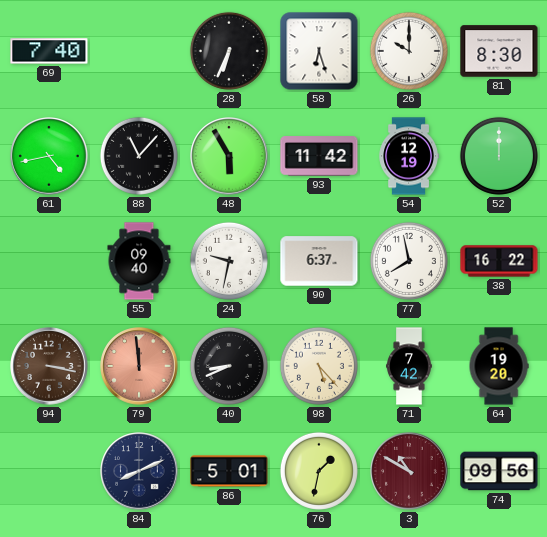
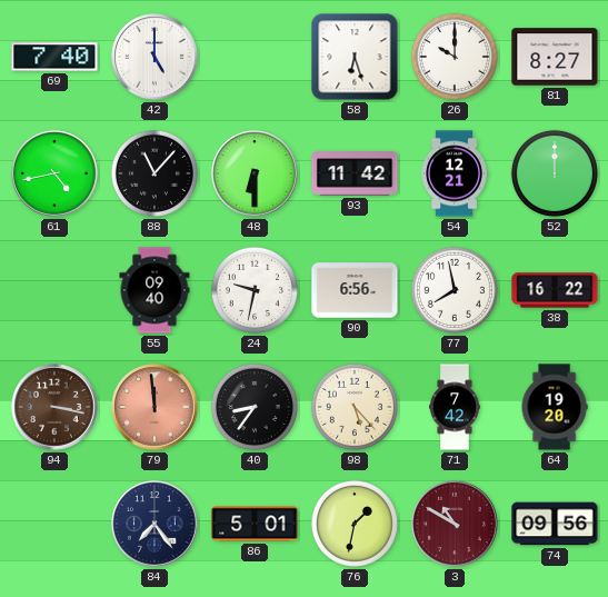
42: none -> 5:00 (155, 57)
28: 6:34 -> none (229, 51)
81: 8:30 -> 8:27 (555, 57)
48: 5:55 -> 6:30 (255, 173)
54: 12:19 -> 12:21 (455, 173)
90: 6:37 -> 6:56 (355, 290)
40: 8:41 -> 8:36 (255, 407)
84: 8:11 -> 7:24 (155, 524)
